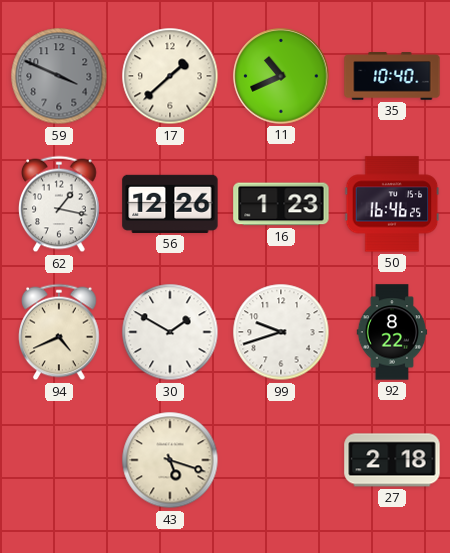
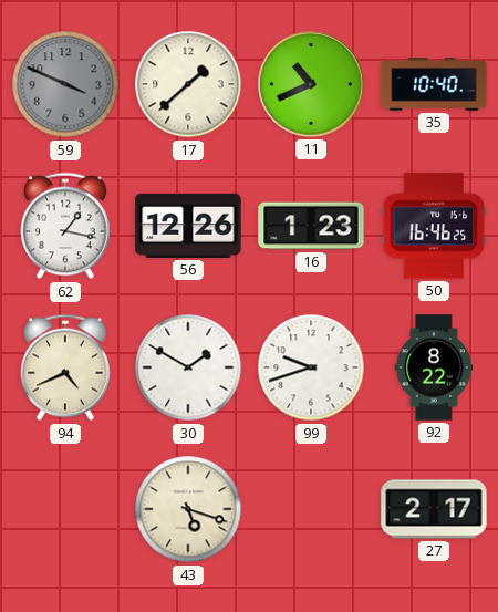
27: 2:18 -> 2:17 (434, 509)
